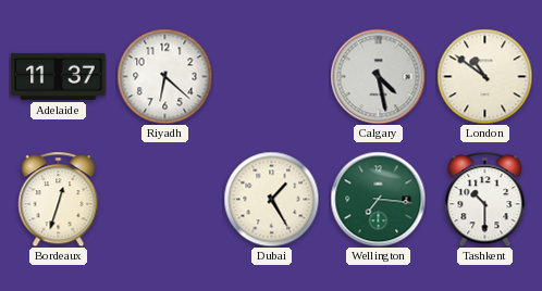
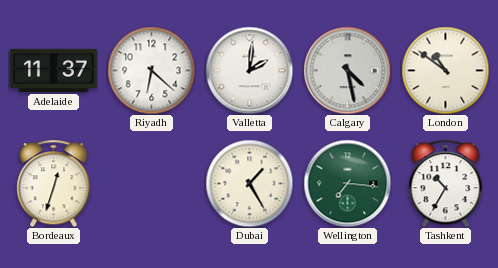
Valletta: none -> 2:01 (249, 70)
Tashkent: 10:30 -> 10:35 (446, 183)
